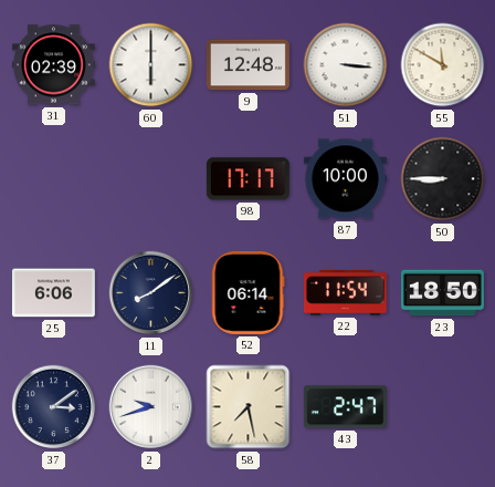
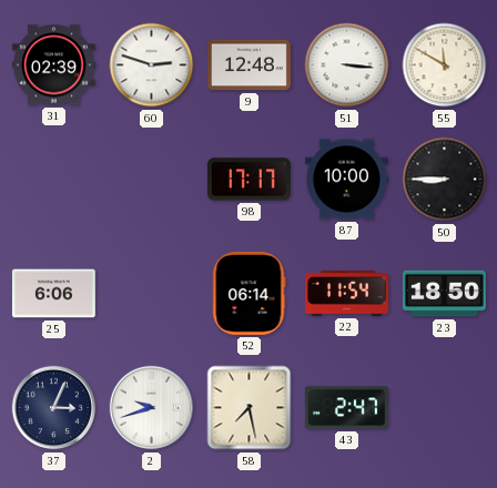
60: 6:00 -> 2:48 (152, 65)
11: 8:09 -> none (151, 293)
37: 3:09 -> 3:04 (54, 408)
